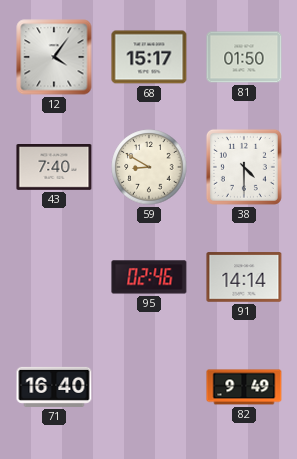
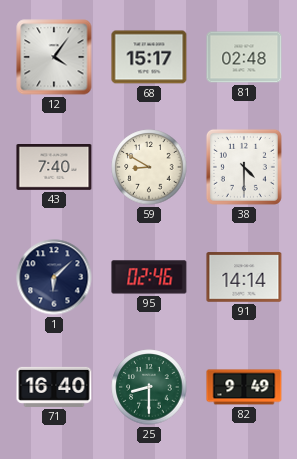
81: 01:50 -> 02:48 (244, 57)
1: none -> 6:08 (54, 277)
25: none -> 8:30 (149, 387)
